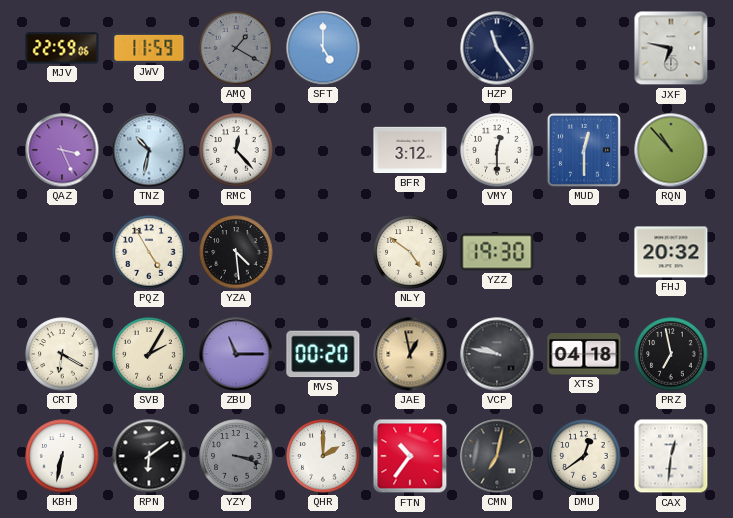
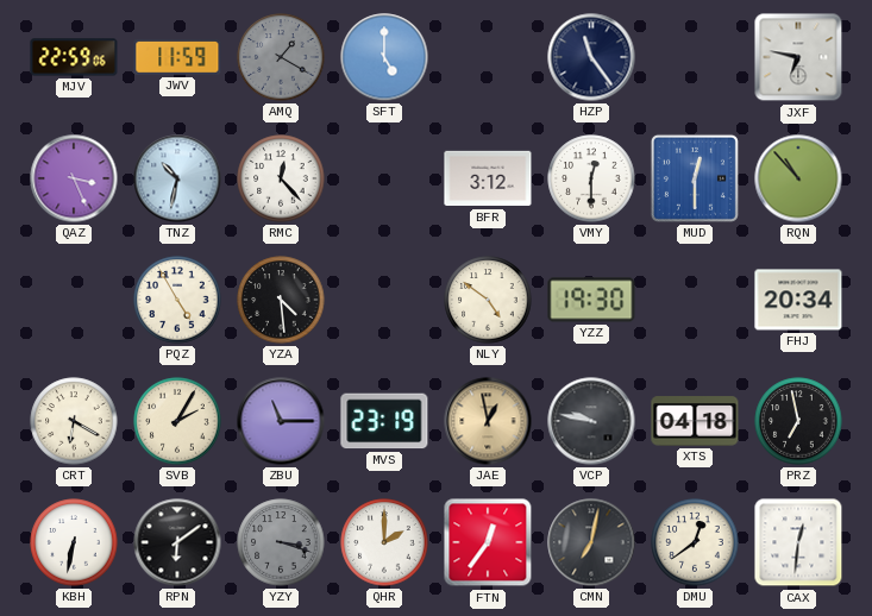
FHJ: 20:32 -> 20:34 (798, 300)
MVS: 00:20 -> 23:19 (384, 421)
FTN: 10:36 -> 12:36 (488, 542)
